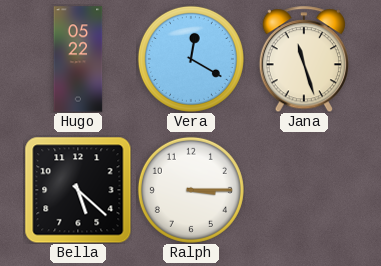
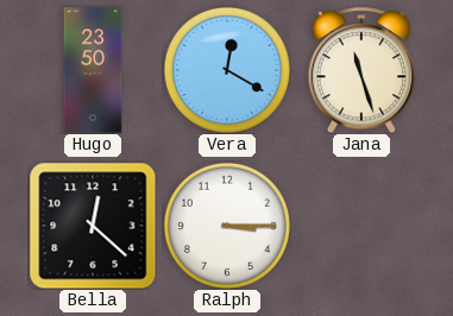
Hugo: 05:22 -> 23:50 (93, 70)
Bella: 5:22 -> 12:22 (93, 226)
